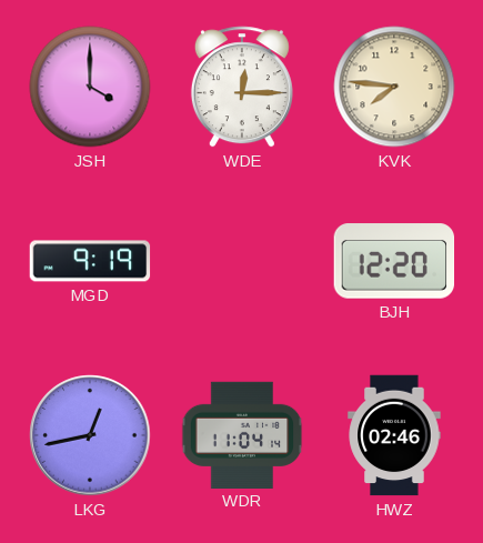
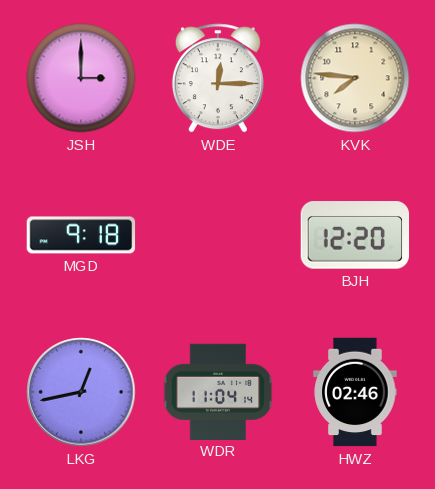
JSH: 4:00 -> 3:00 (81, 78)
MGD: 9:19 -> 9:18 (81, 235)
